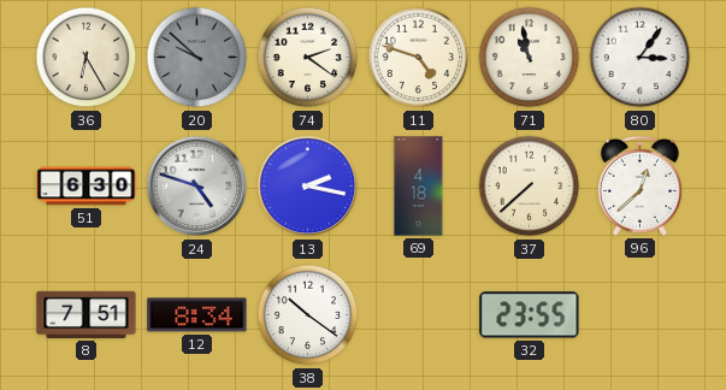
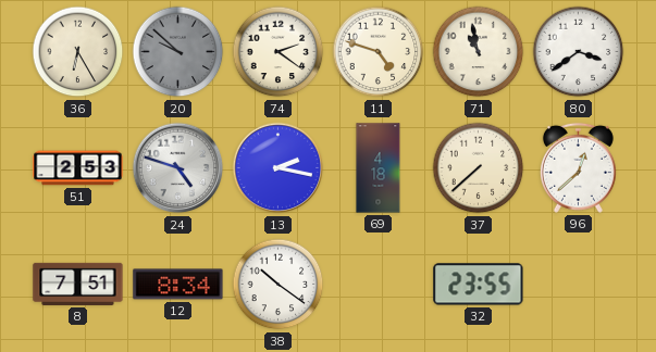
80: 3:06 -> 3:39 (579, 52)
51: 6:30 -> 2:53 (78, 168)
